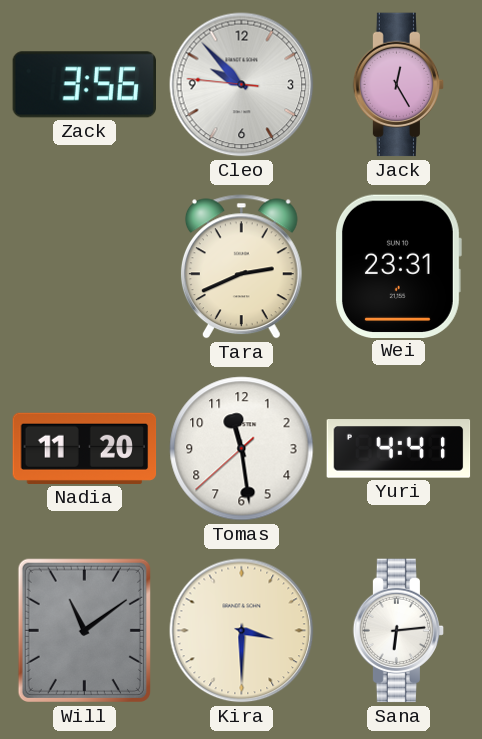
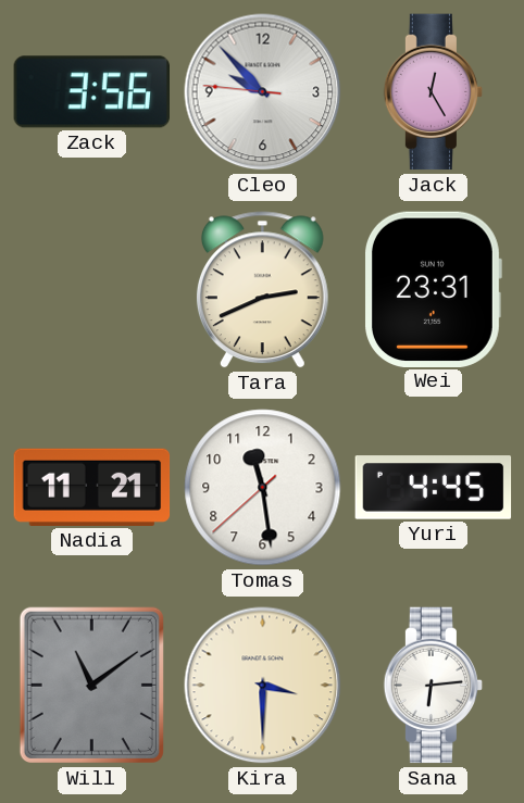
Nadia: 11:20 -> 11:21 (92, 487)
Yuri: 4:41 -> 4:45 (434, 488)
